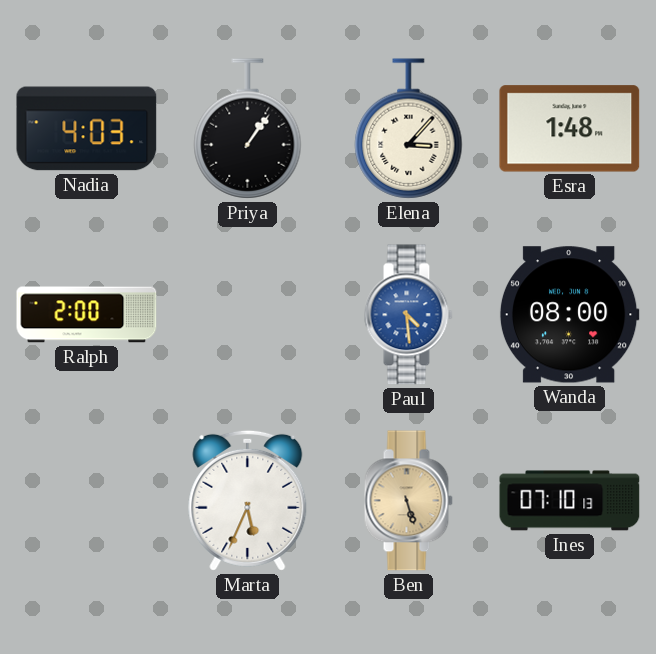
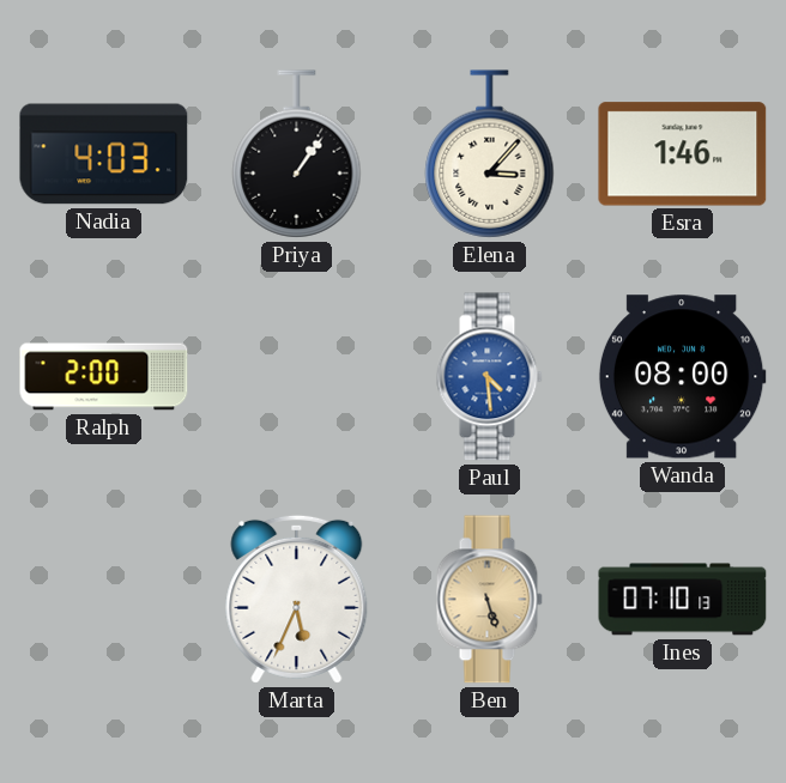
Esra: 1:48 -> 1:46 (683, 154)
